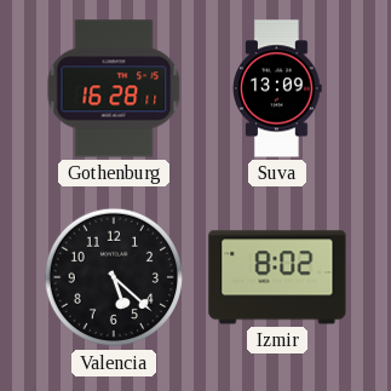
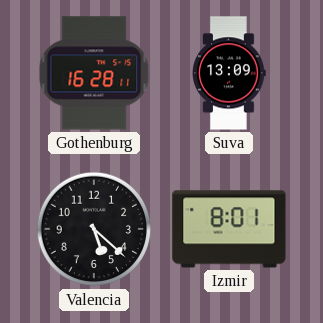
Izmir: 8:02 -> 8:01 (229, 229)
